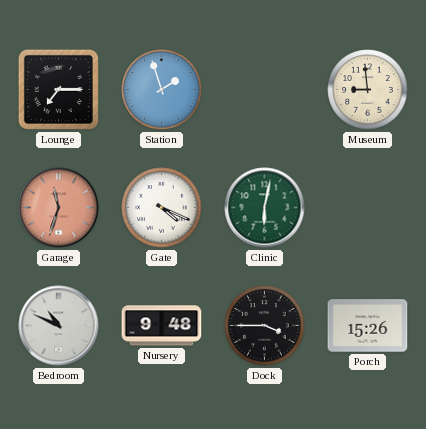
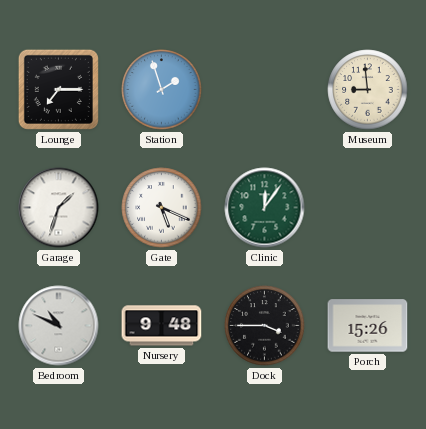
Garage: 11:33 -> 1:33 (59, 208)
Garage dial: salmon -> white (59, 208)
Gate: 4:19 -> 5:19 (162, 208)
Clinic: 6:02 -> 12:06 (265, 208)
